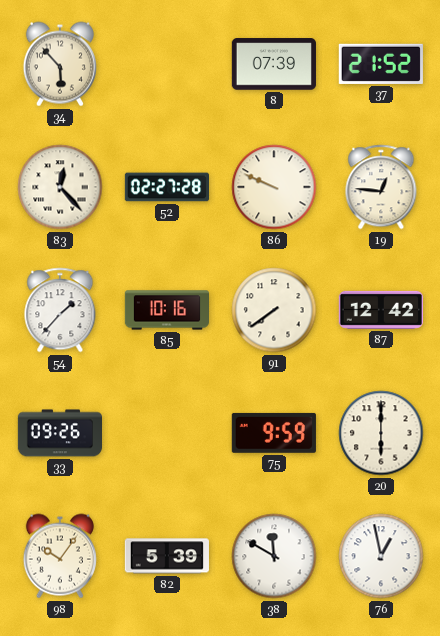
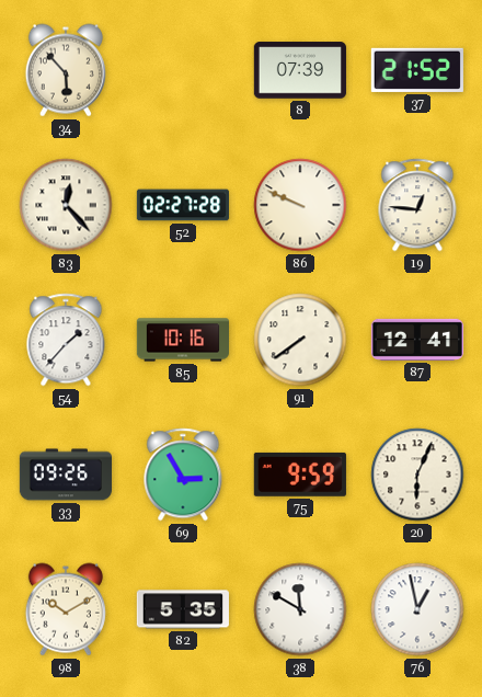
87: 12:42 -> 12:41 (417, 340)
69: none -> 2:55 (183, 475)
20: 6:00 -> 6:04 (417, 475)
98: 10:06 -> 10:10 (66, 609)
82: 5:39 -> 5:35 (183, 609)
